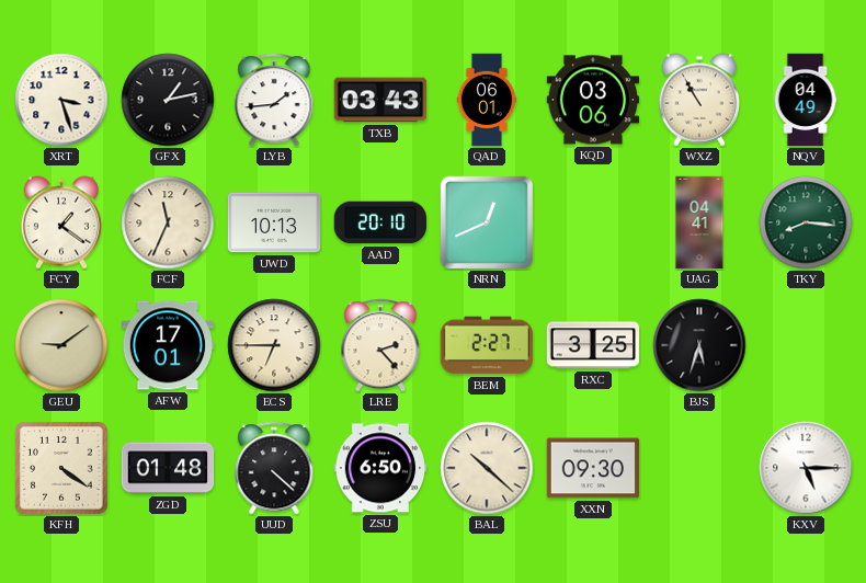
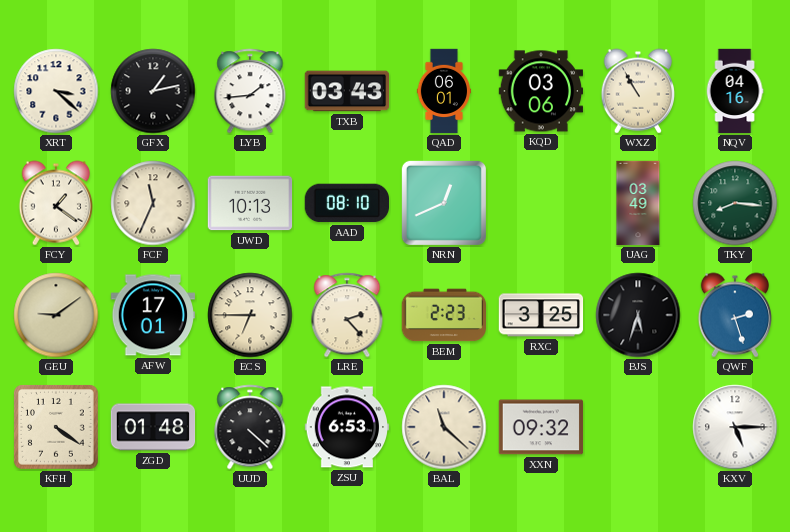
XRT: 3:27 -> 3:22 (56, 91)
NQV: 04:49 -> 04:16 (735, 91)
AAD: 20:10 -> 08:10 (346, 203)
UAG: 04:41 -> 03:49 (638, 203)
BEM: 2:27 -> 2:23 (444, 315)
QWF: none -> 2:27 (734, 315)
ZSU: 6:50 -> 6:53 (347, 427)
BAL: 10:22 -> 11:22 (444, 427)
XXN: 09:30 -> 09:32 (541, 427)
